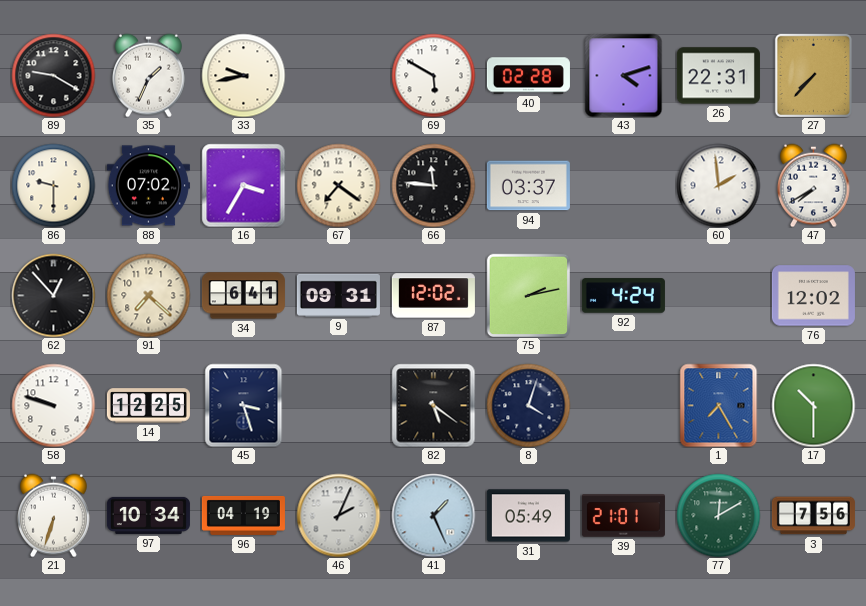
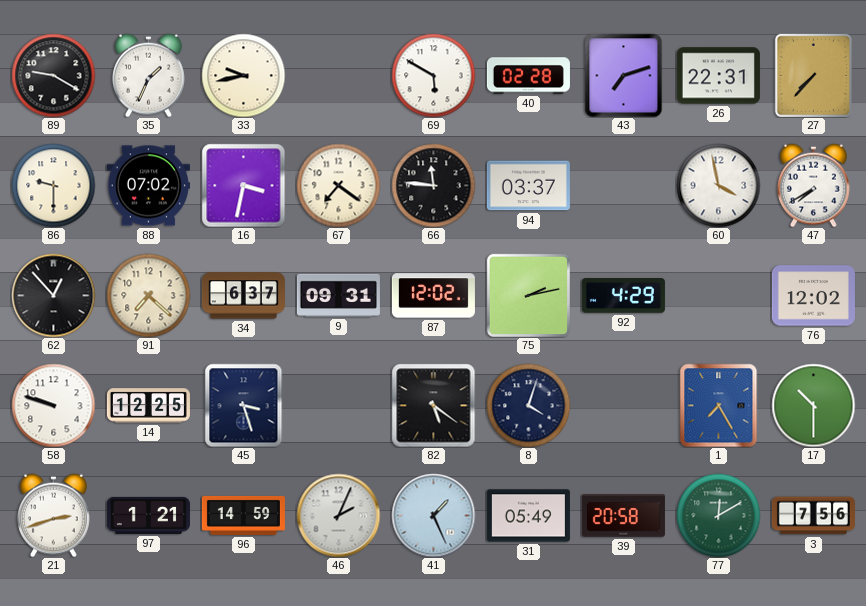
43: 4:12 -> 7:12 (624, 75)
16: 3:35 -> 3:32 (243, 185)
60: 1:59 -> 3:58 (718, 185)
34: 6:41 -> 6:37 (243, 296)
92: 4:24 -> 4:29 (623, 296)
21: 6:33 -> 2:42 (53, 515)
97: 10:34 -> 1:21 (148, 515)
96: 04:19 -> 14:59 (243, 515)
39: 21:01 -> 20:58 (623, 516)
